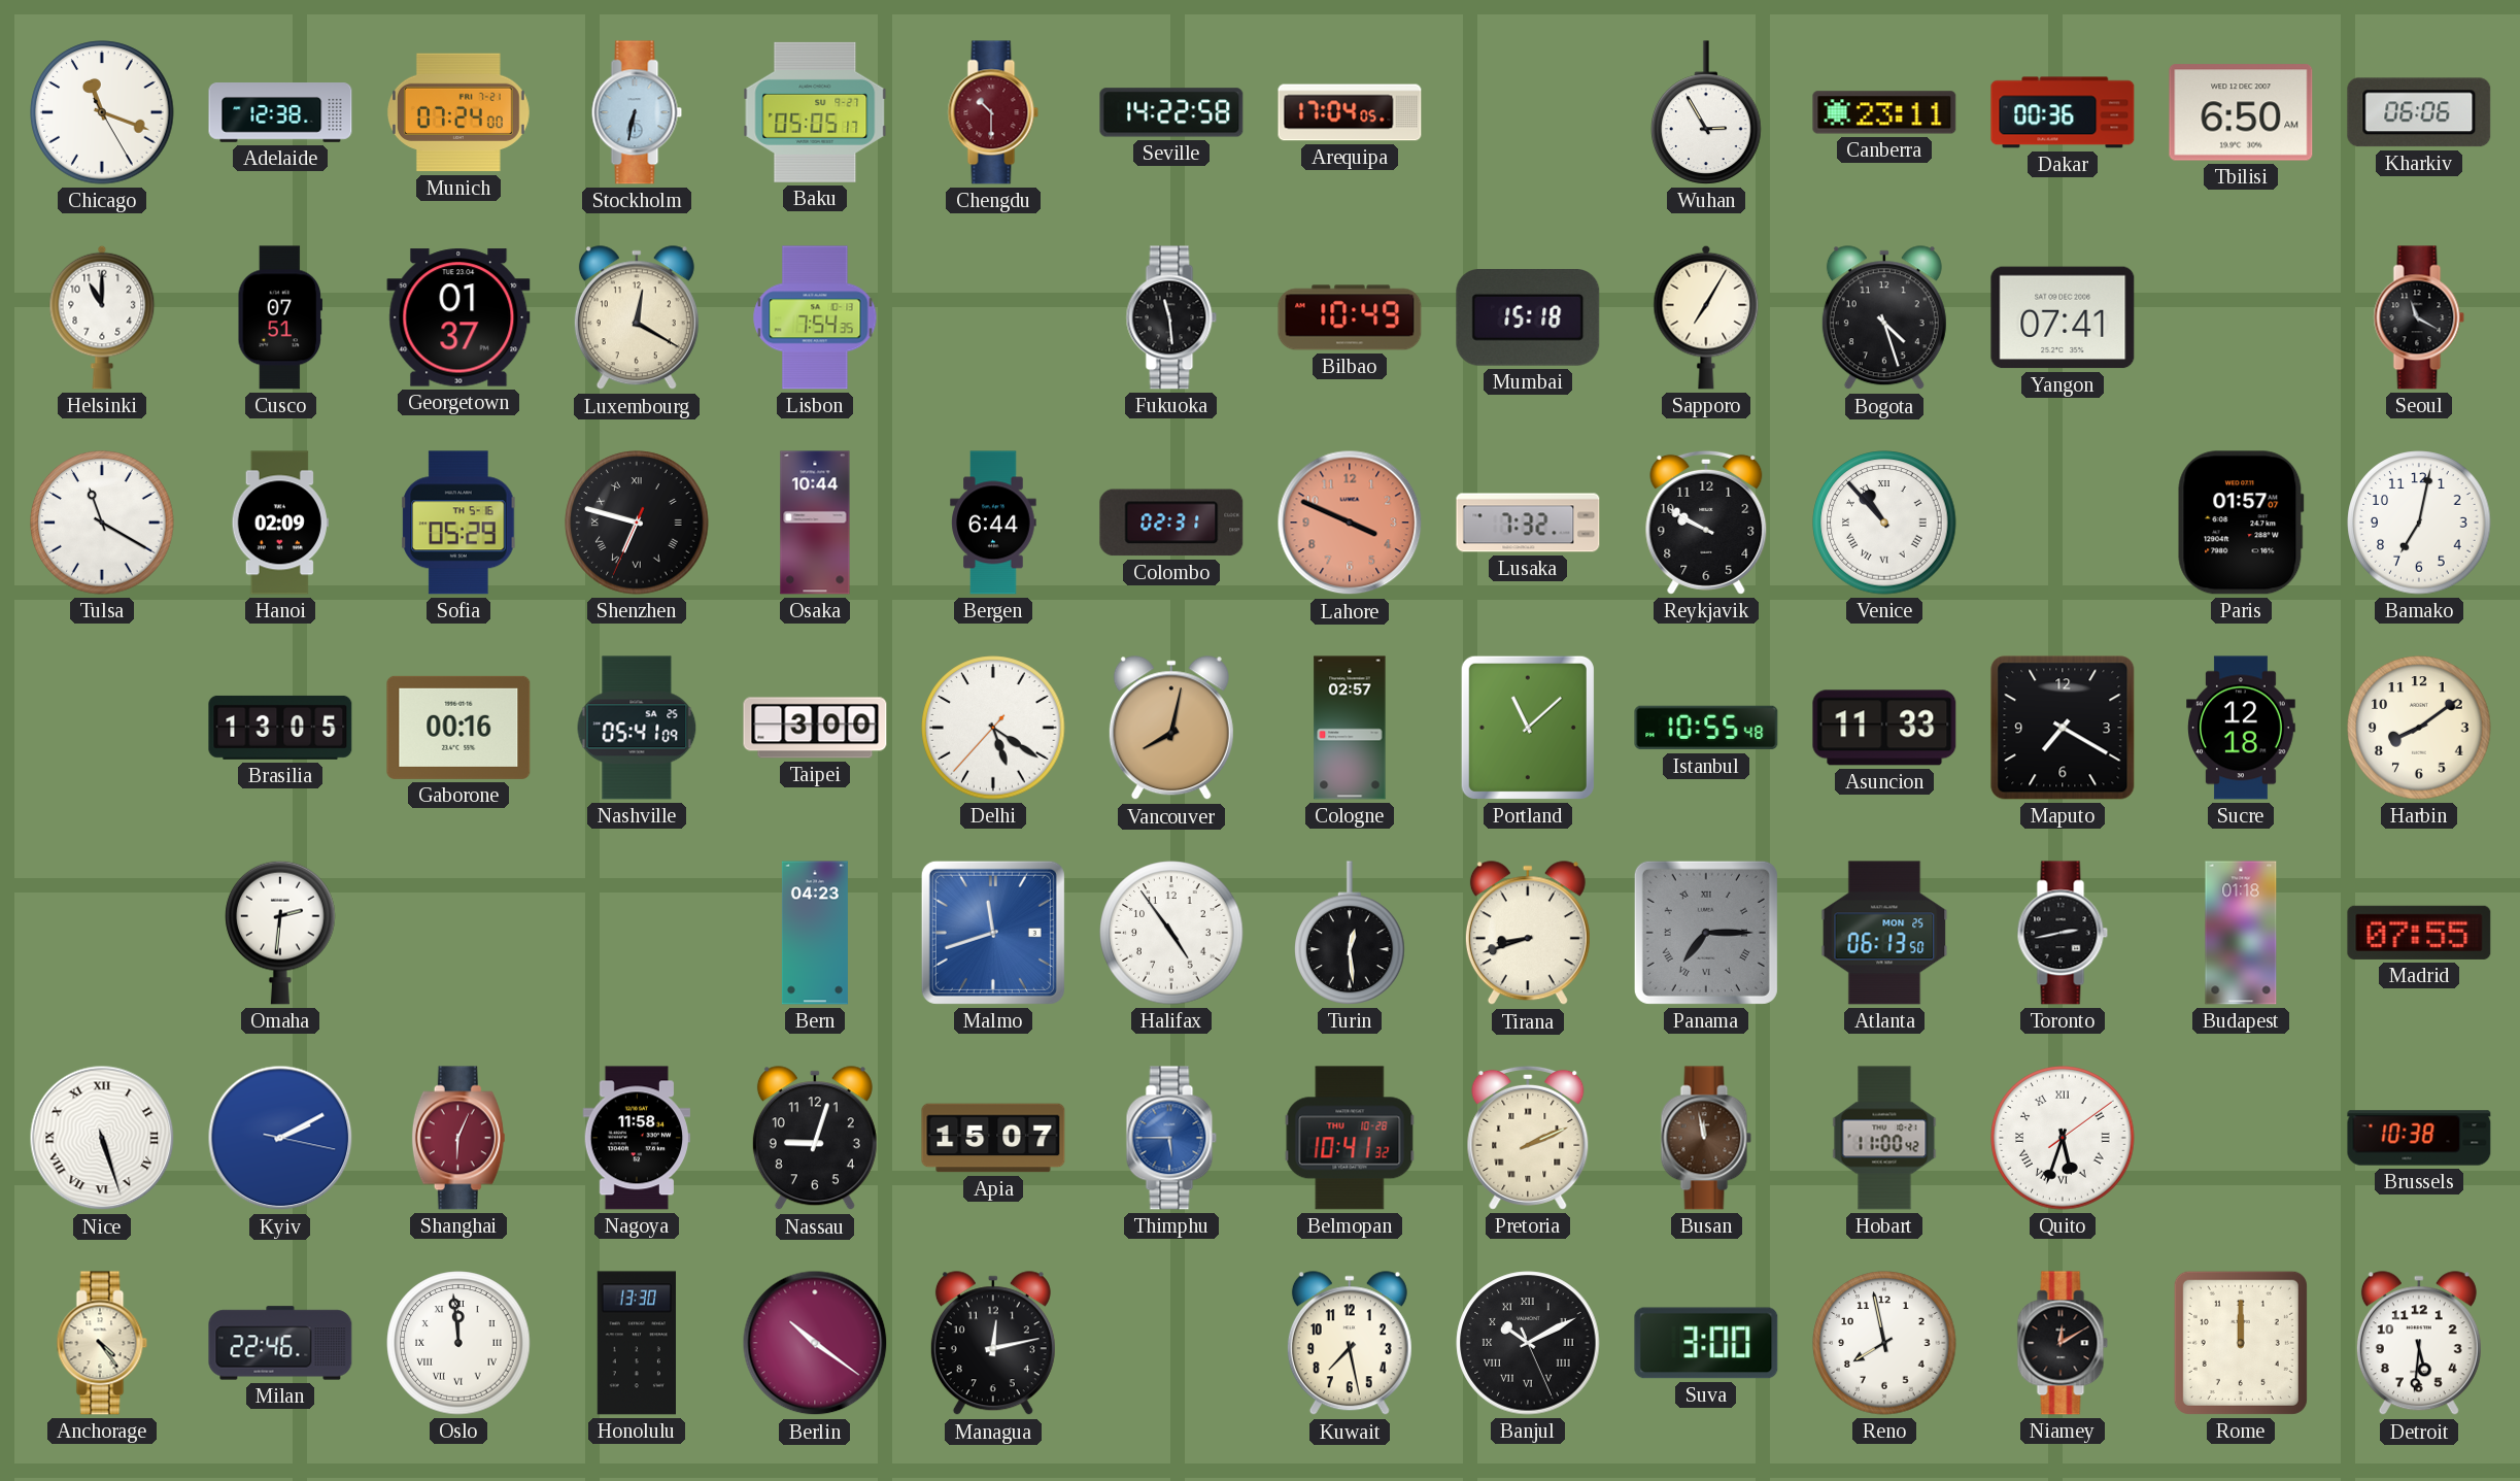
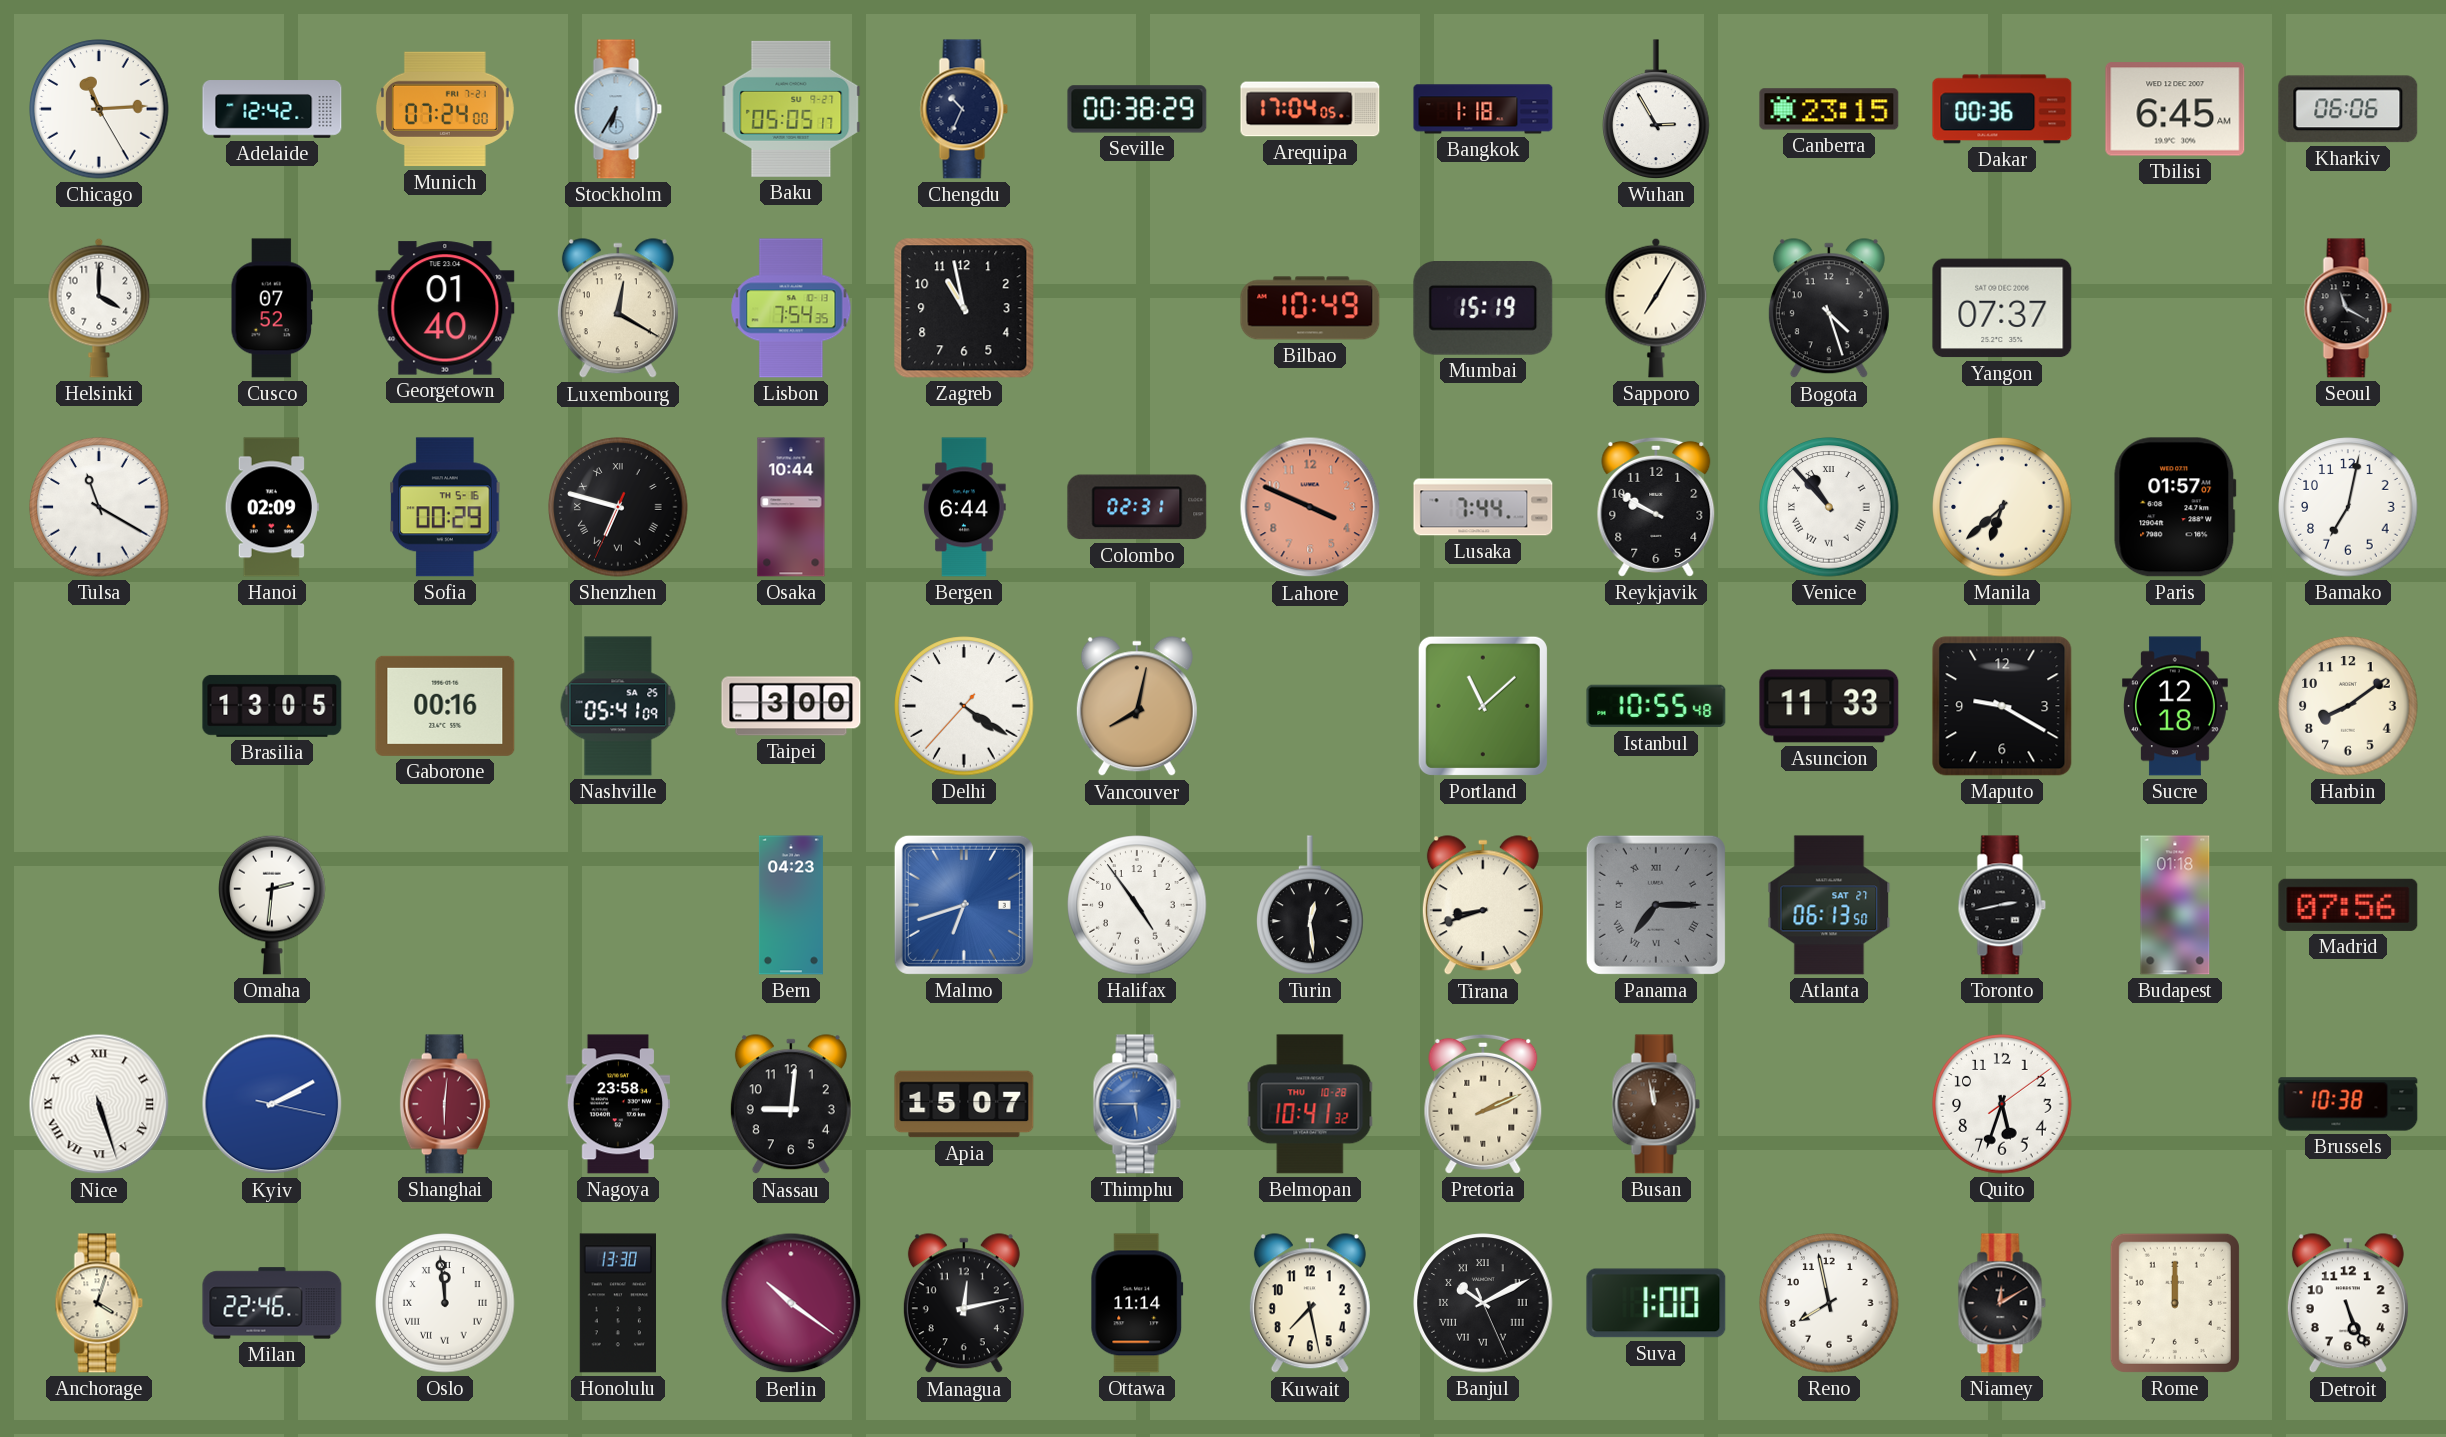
Chicago: 11:18 -> 11:14 (99, 109)
Adelaide: 12:38 -> 12:42 (272, 109)
Stockholm: 6:32 -> 6:35 (618, 109)
Chengdu: 10:30 -> 10:34 (964, 109)
Chengdu dial: burgundy -> navy (964, 109)
Seville: 14:22 -> 00:38 (1137, 109)
Bangkok: none -> 1:18 (1483, 109)
Canberra: 23:11 -> 23:15 (1829, 109)
Tbilisi: 6:50 -> 6:45 (2175, 109)
Helsinki: 11:00 -> 4:00 (99, 308)
Cusco: 07:51 -> 07:52 (271, 308)
Georgetown: 01:37 -> 01:40 (445, 308)
Zagreb: none -> 10:58 (964, 308)
Fukuoka: 11:29 -> none (1171, 317)
Mumbai: 15:18 -> 15:19 (1483, 309)
Yangon: 07:41 -> 07:37 (2002, 308)
Sofia: 05:29 -> 00:29 (445, 507)
Lusaka: 7:32 -> 7:44 (1483, 507)
Manila: none -> 6:38 (2002, 507)
Delhi: 5:20 -> 4:20 (964, 706)
Cologne: 02:57 -> none (1350, 728)
Maputo: 7:20 -> 9:20 (2002, 706)
Malmo: 11:42 -> 6:42 (964, 905)
Atlanta date: MON 25 -> SAT 27 (1829, 905)
Madrid: 07:55 -> 07:56 (2348, 905)
Shanghai: 6:04 -> 6:01 (445, 1104)
Nagoya: 11:58 -> 23:58 (618, 1104)
Nassau: 9:03 -> 9:01 (791, 1105)
Hobart: 11:00 -> none (1884, 1138)
Quito numerals: Roman -> Arabic (2002, 1104)
Anchorage: 4:24 -> 4:03 (99, 1303)
Ottawa: none -> 11:14 (1137, 1303)
Suva: 3:00 -> 1:00 (1656, 1303)
Detroit: 5:31 -> 5:26 (2348, 1304)
